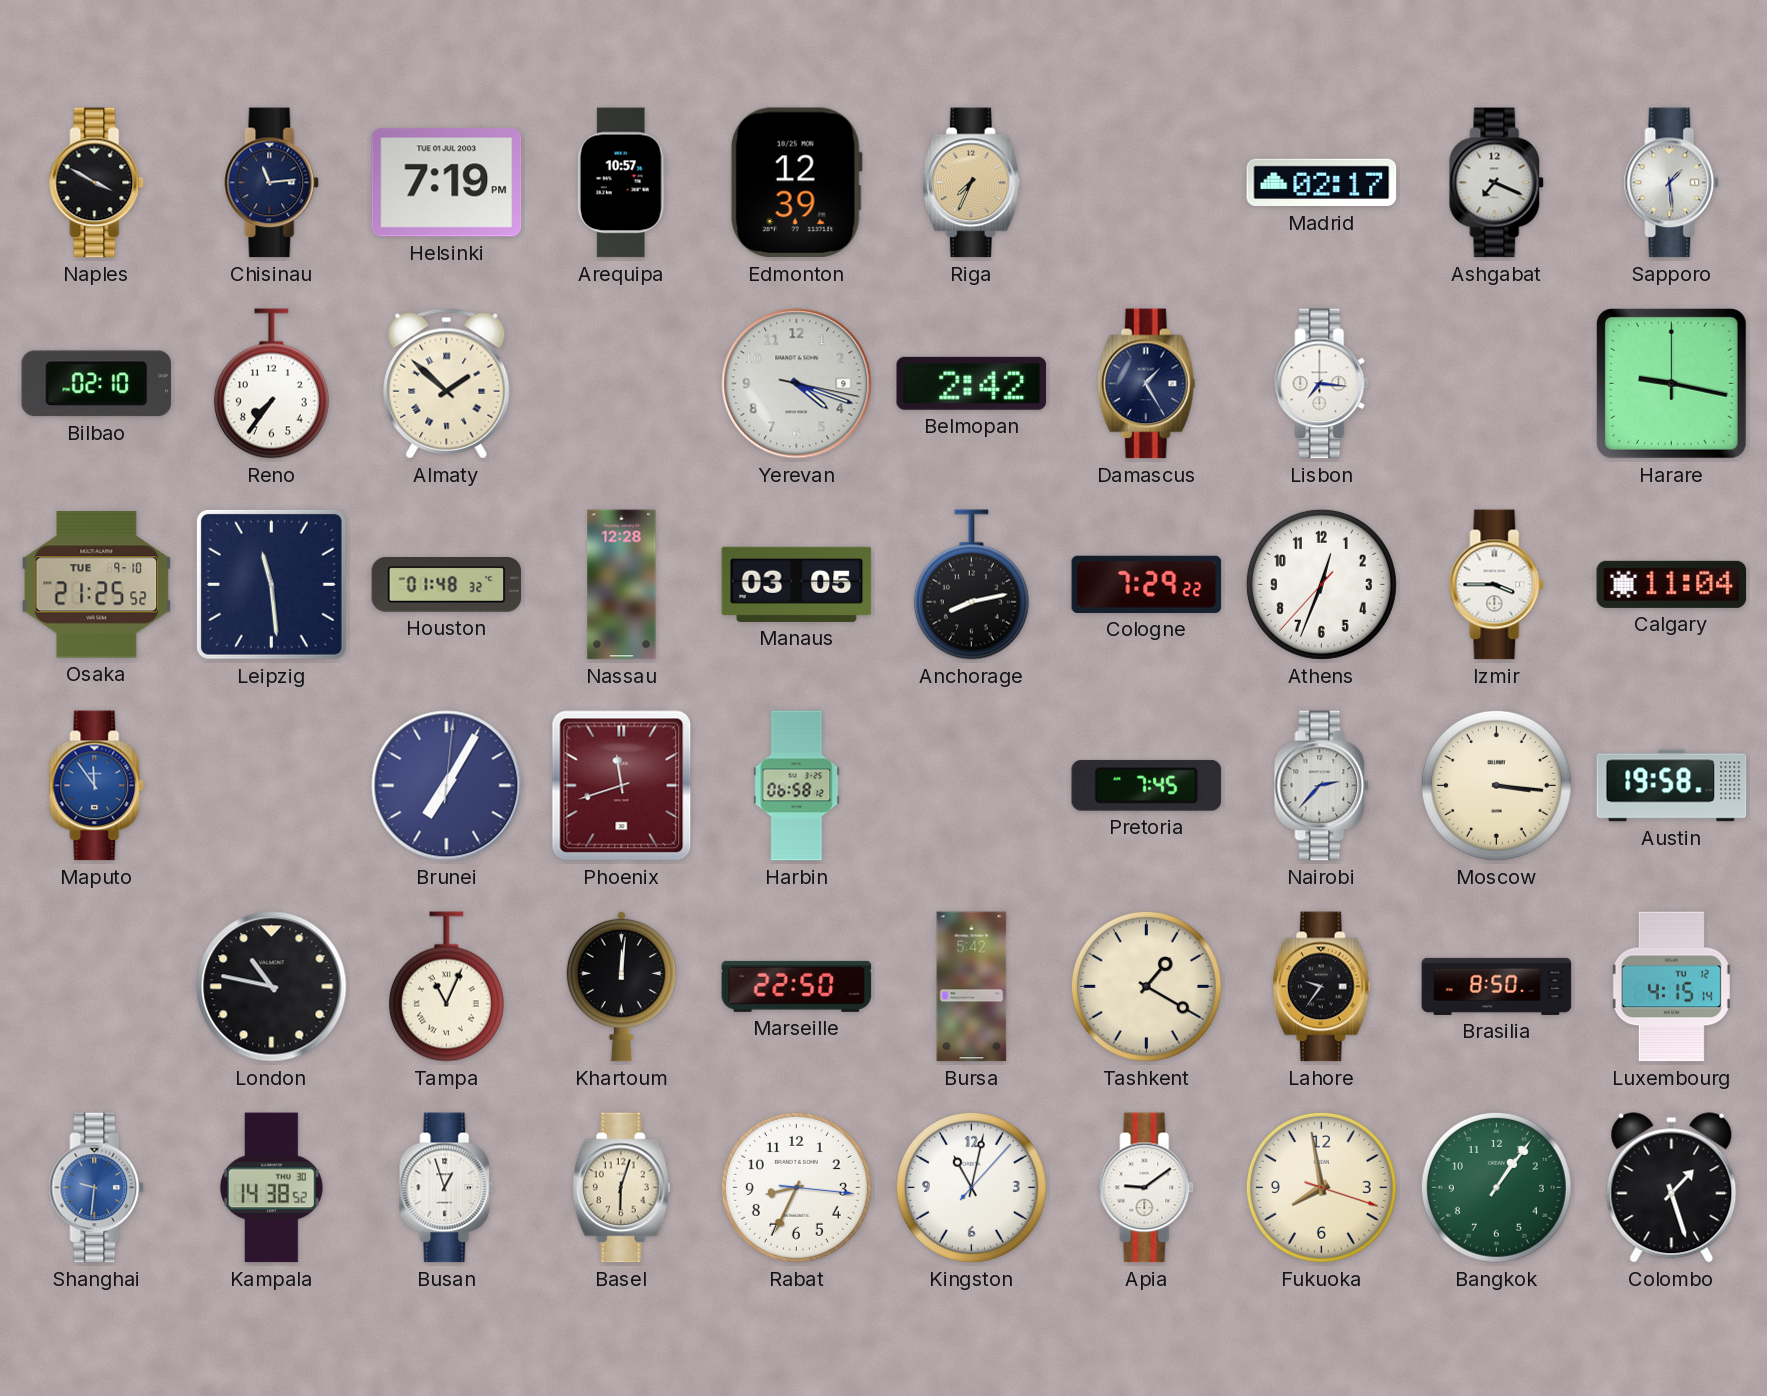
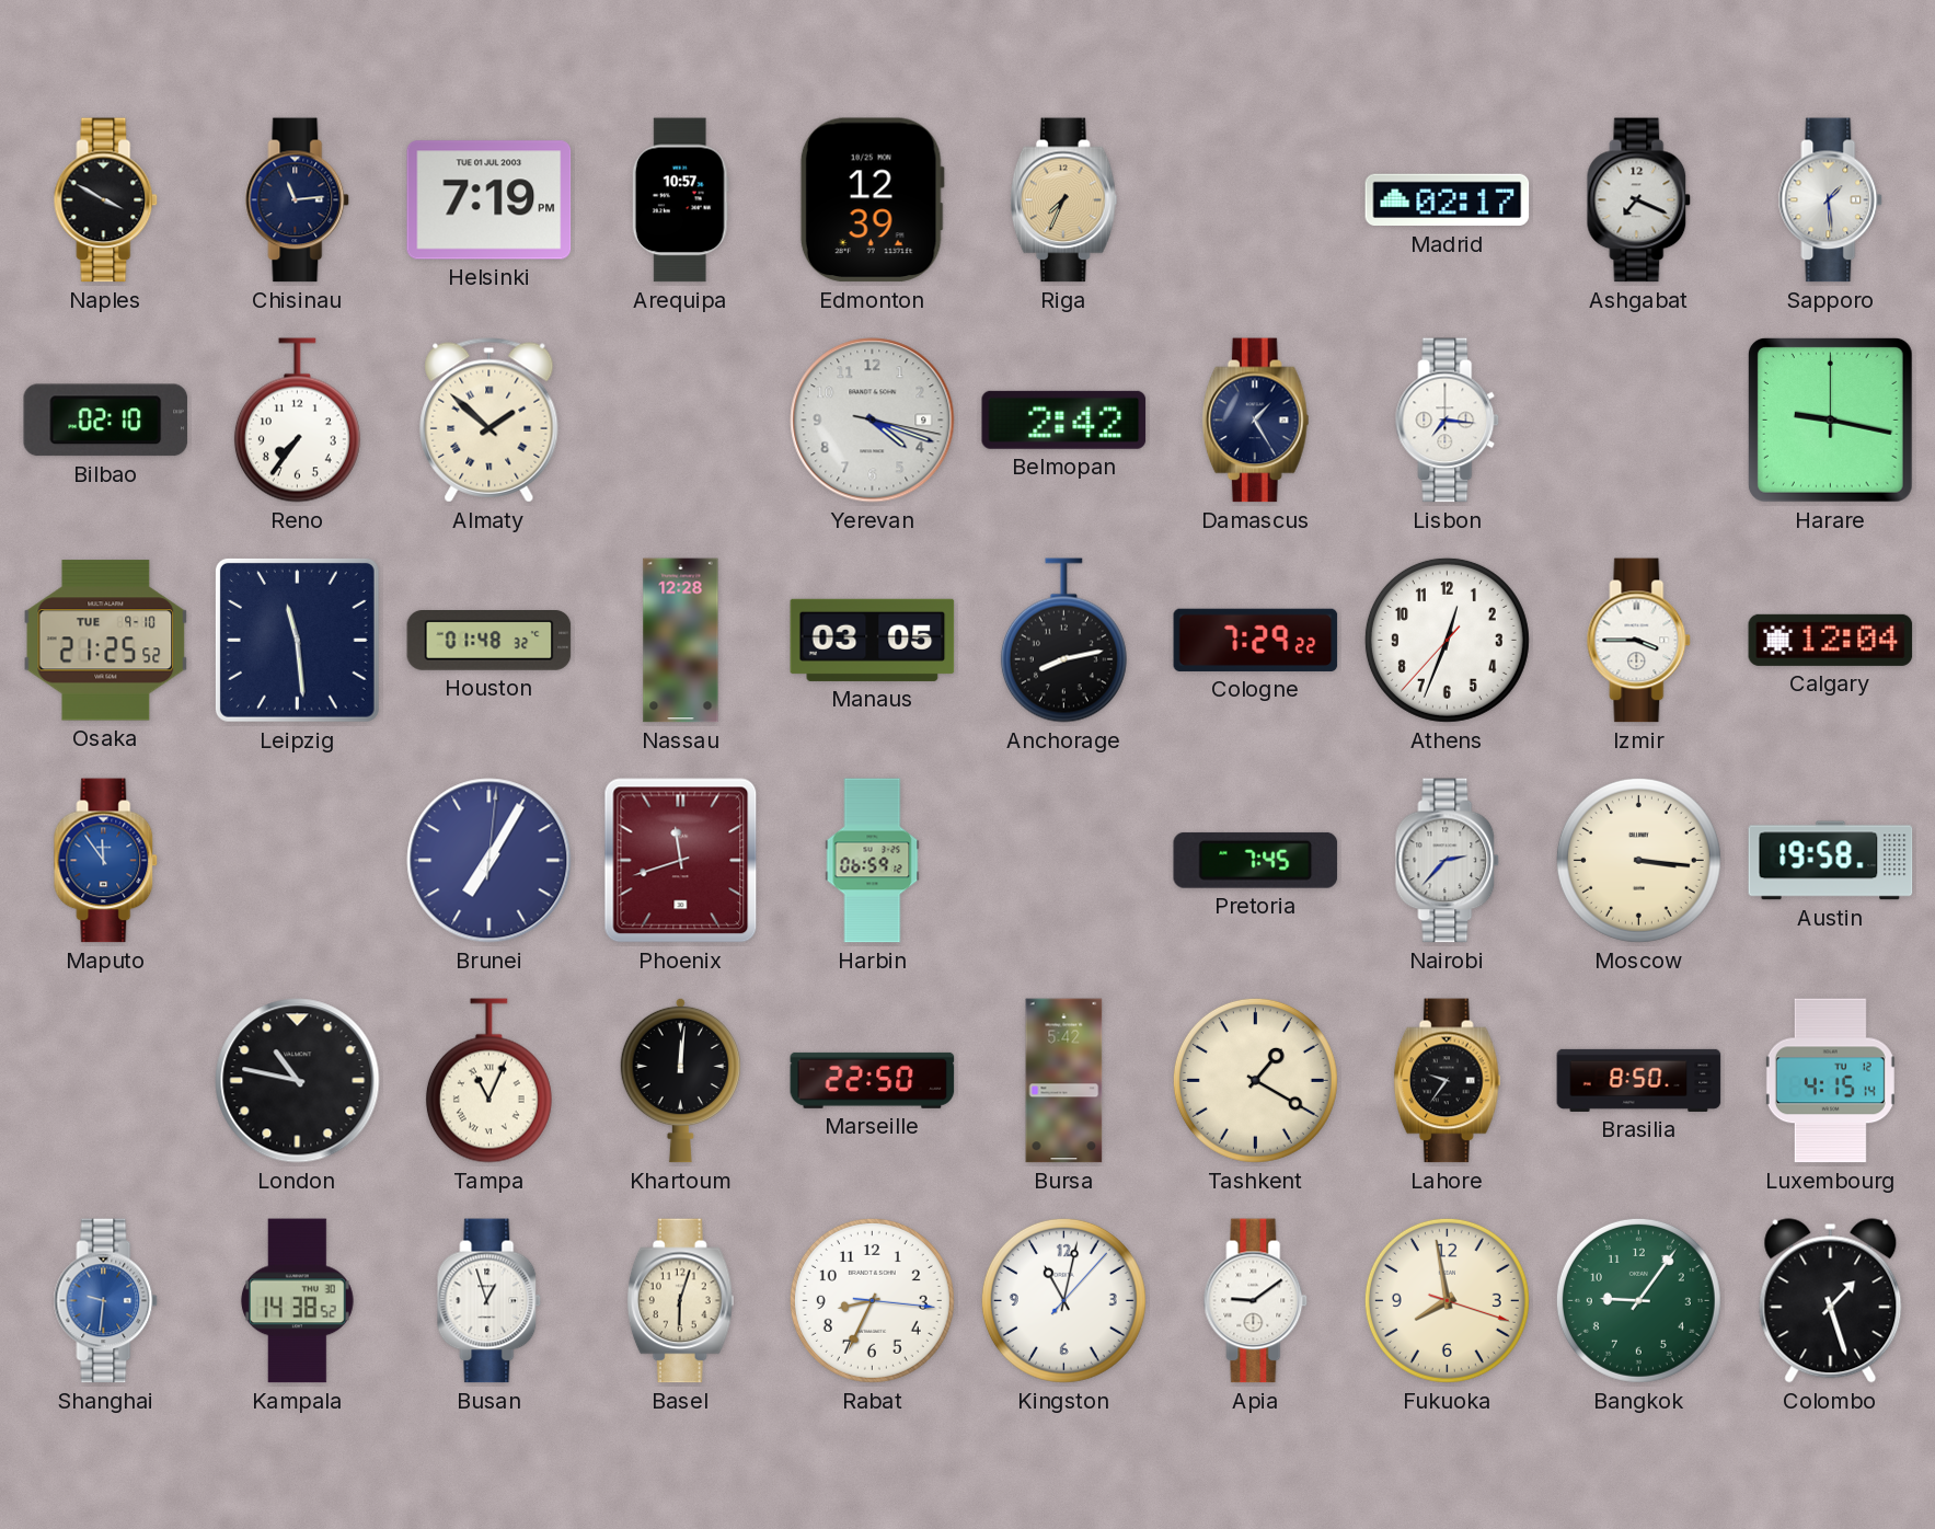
Calgary: 11:04 -> 12:04 (1831, 640)
Harbin: 06:58 -> 06:59 (873, 861)
Bangkok: 1:06 -> 9:06 (1638, 1300)
